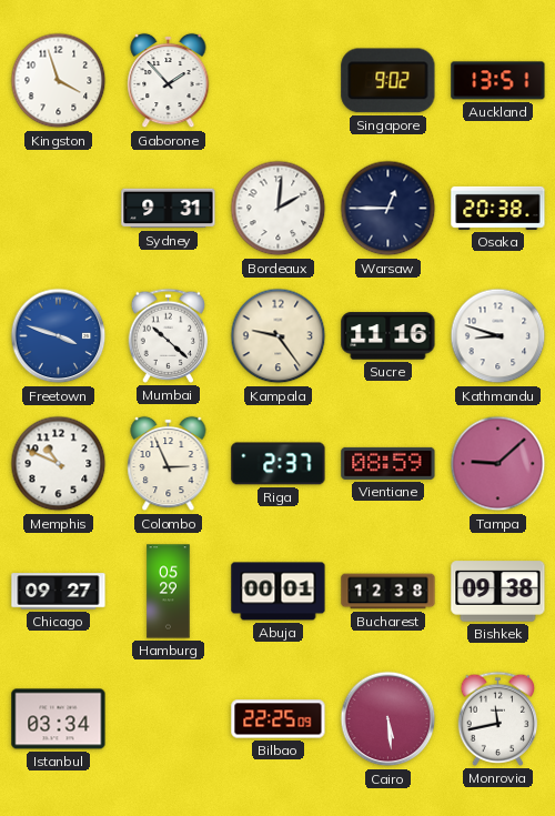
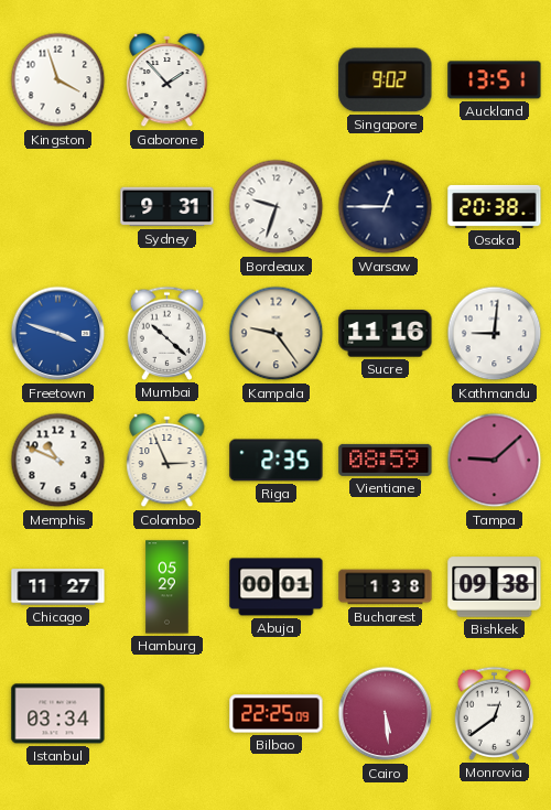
Bordeaux: 2:01 -> 9:33 (277, 207)
Kathmandu: 8:48 -> 9:01 (495, 334)
Riga: 2:37 -> 2:35 (277, 461)
Chicago: 09:27 -> 11:27 (58, 587)
Bucharest: 12:38 -> 1:38 (386, 587)
Monrovia: 11:43 -> 12:39 (495, 713)
